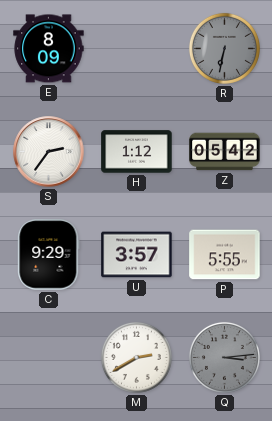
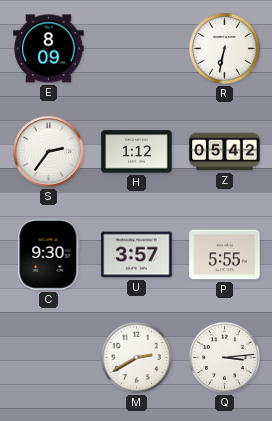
R dial: grey -> white (224, 48)
C: 9:29 -> 9:30 (49, 255)
Q dial: grey -> white (224, 357)
